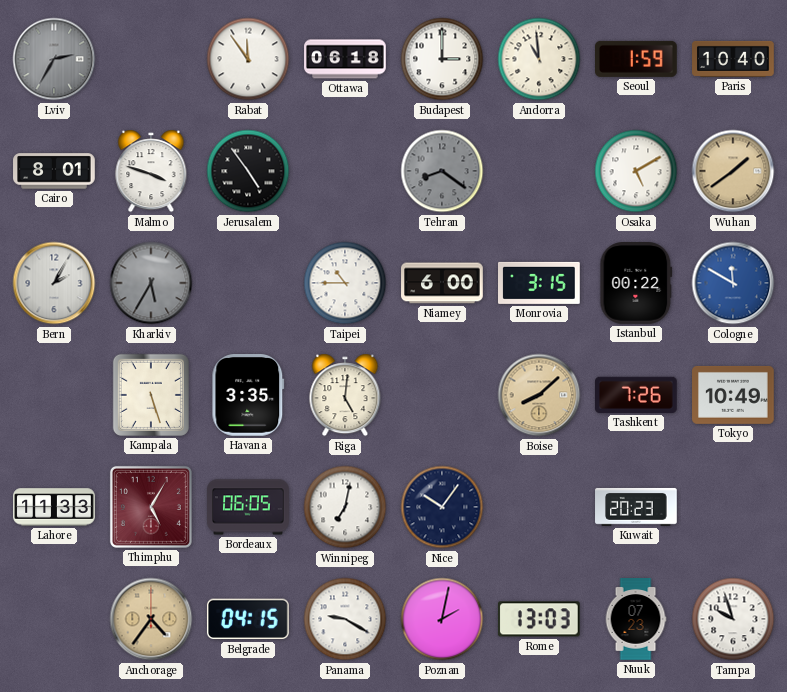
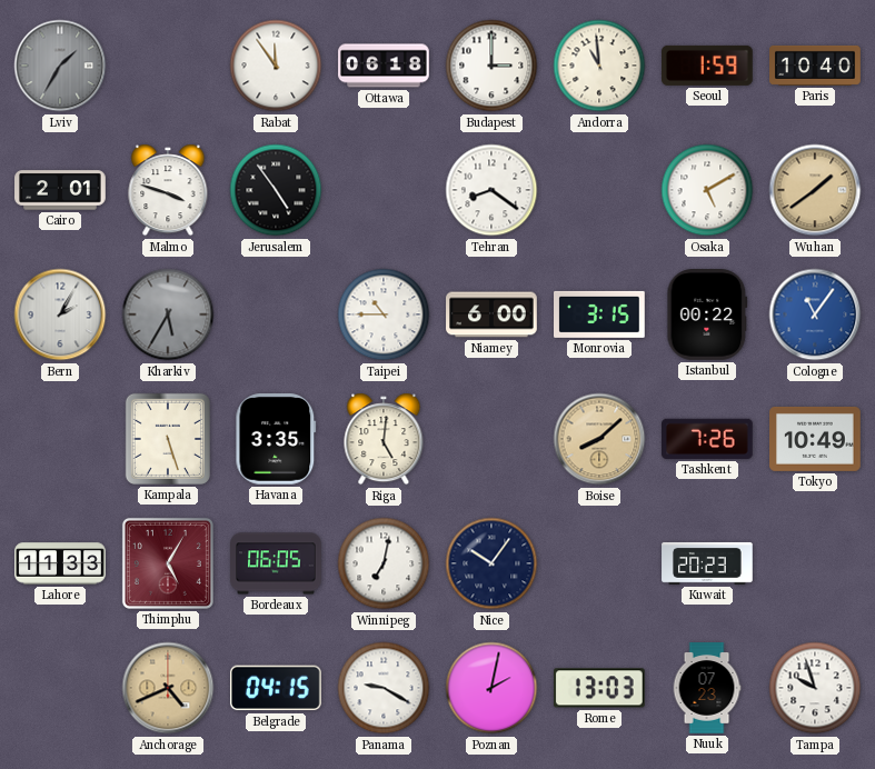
Lviv: 2:35 -> 1:35 (60, 66)
Cairo: 8:01 -> 2:01 (60, 190)
Tehran dial: grey -> white (491, 190)
Cologne: 11:50 -> 11:06 (815, 314)
Anchorage: 4:36 -> 4:41 (168, 688)
